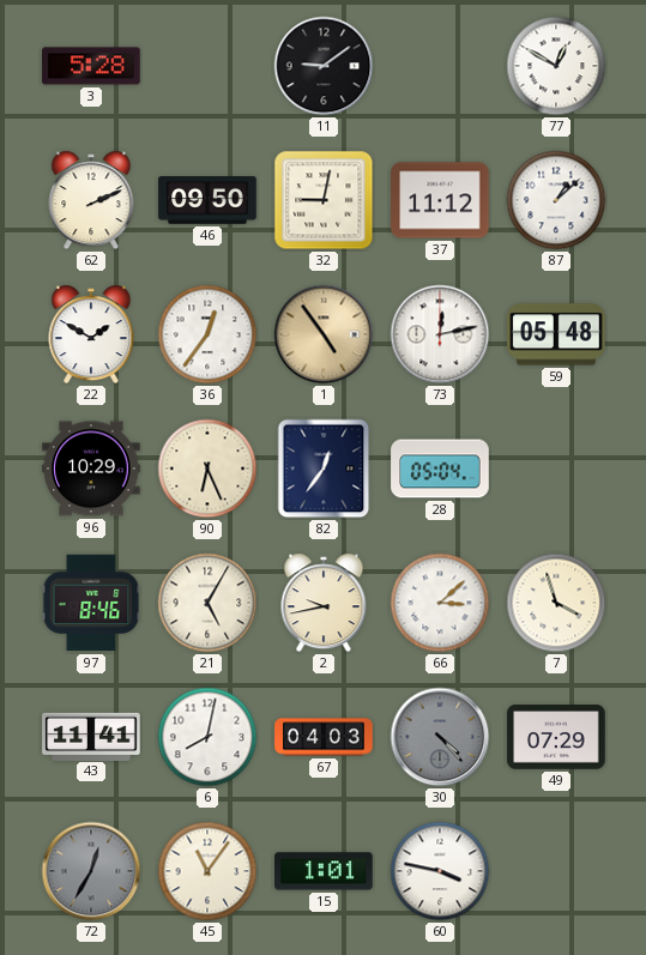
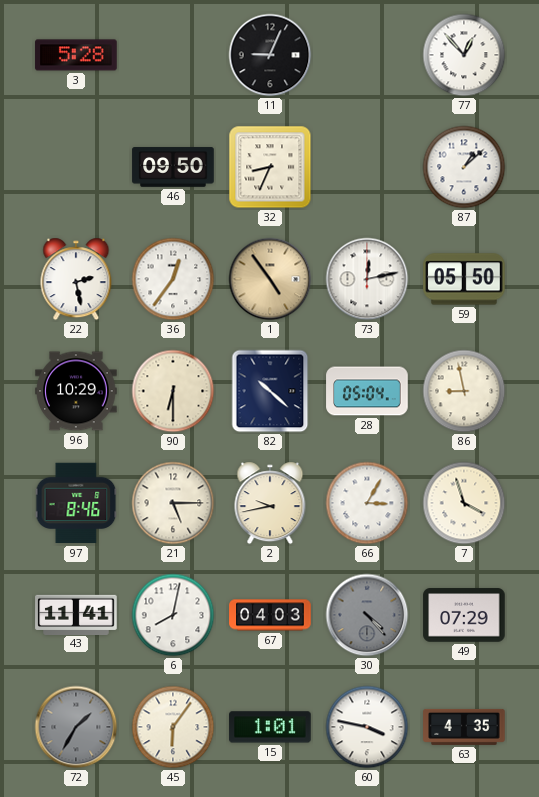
11: 9:09 -> 9:04 (270, 55)
77: 12:50 -> 12:53 (464, 55)
62: 2:11 -> none (91, 200)
32: 9:02 -> 8:34 (270, 167)
37: 11:12 -> none (440, 200)
22: 1:50 -> 2:28 (76, 279)
59: 05:48 -> 05:50 (464, 279)
90: 6:26 -> 6:30 (173, 391)
82: 12:36 -> 10:22 (270, 391)
86: none -> 8:58 (464, 391)
21: 5:05 -> 5:15 (173, 503)
66: 3:08 -> 3:05 (367, 503)
72: 12:35 -> 1:35 (76, 727)
45: 11:06 -> 6:06 (173, 727)
63: none -> 4:35 (464, 727)
